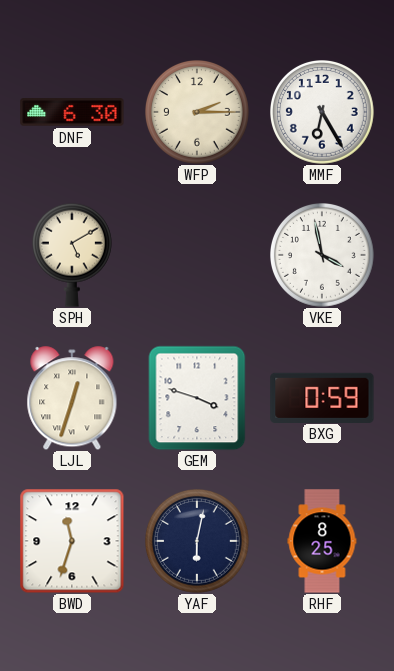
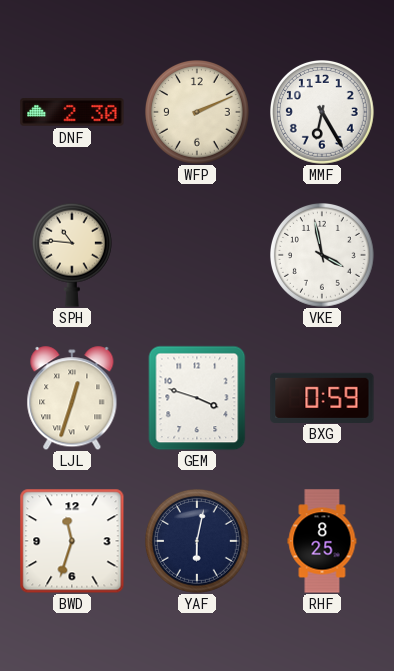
DNF: 6:30 -> 2:30 (72, 112)
WFP: 2:15 -> 2:11 (198, 113)
SPH: 5:10 -> 10:46 (72, 255)
